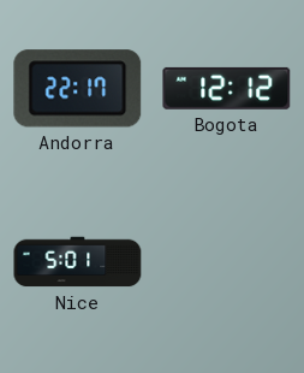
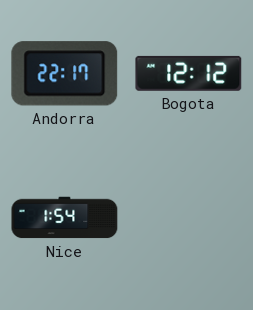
Nice: 5:01 -> 1:54 (65, 218)
